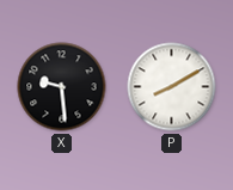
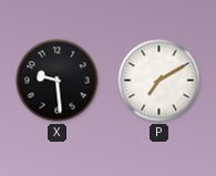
P: 8:10 -> 7:10 (160, 81)
